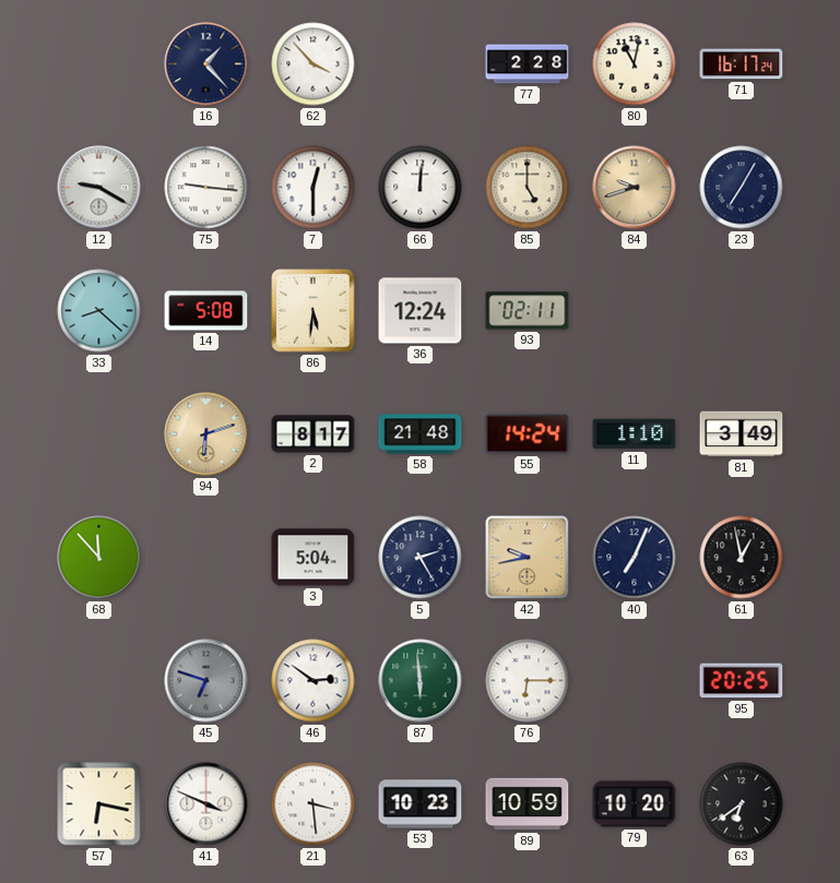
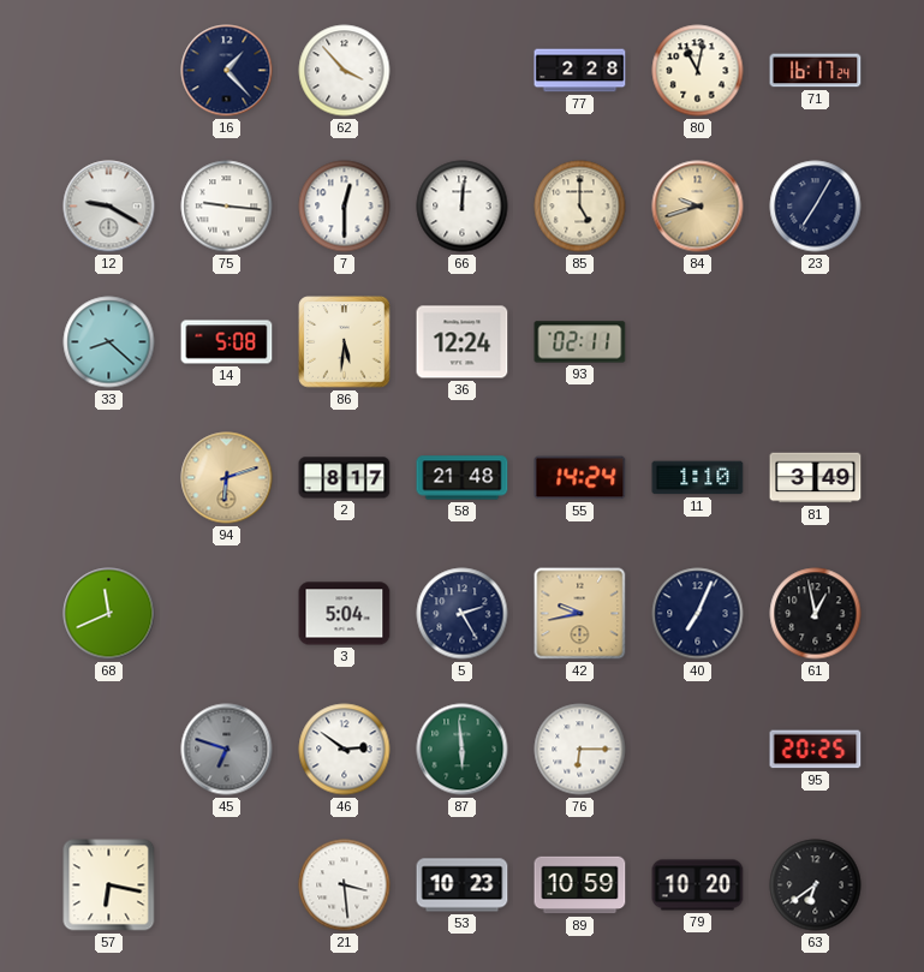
68: 11:53 -> 11:41 (109, 614)
41: 3:49 -> none (206, 804)
